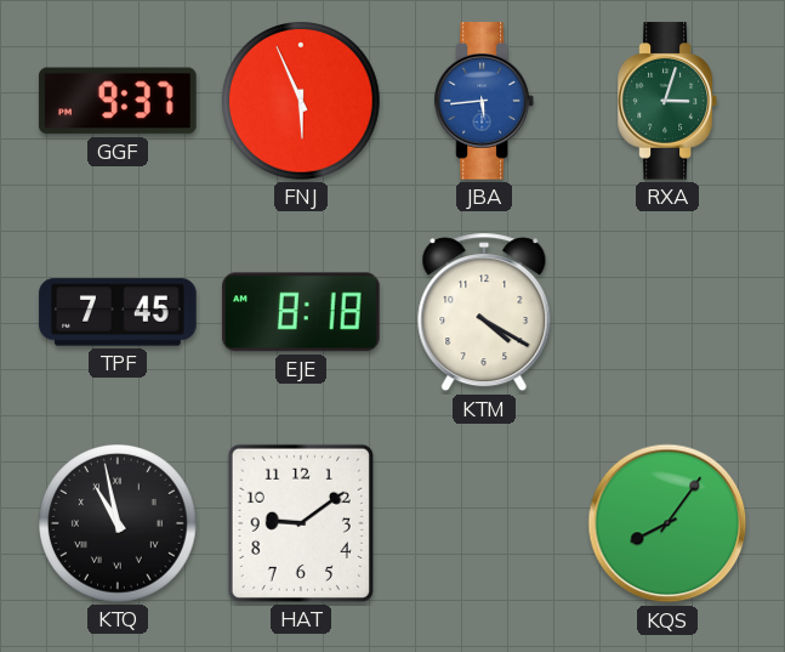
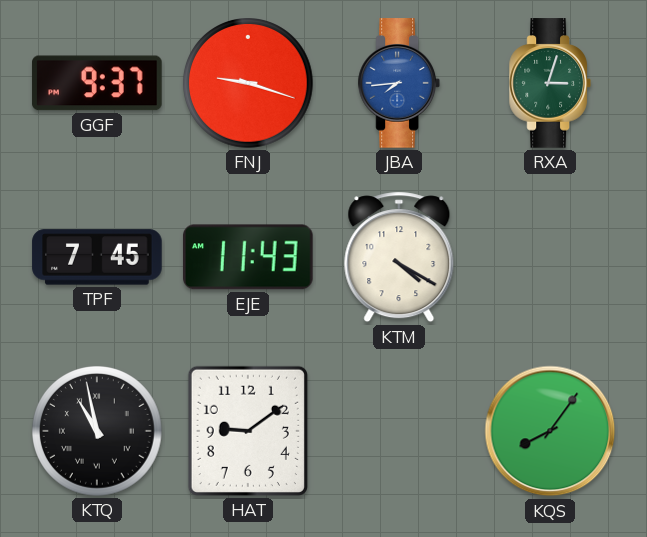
FNJ: 5:56 -> 9:18 (249, 84)
JBA: 5:44 -> 7:44 (399, 83)
EJE: 8:18 -> 11:43 (249, 257)
